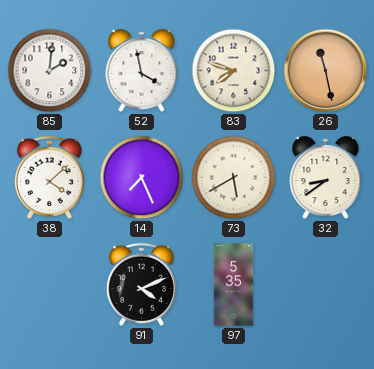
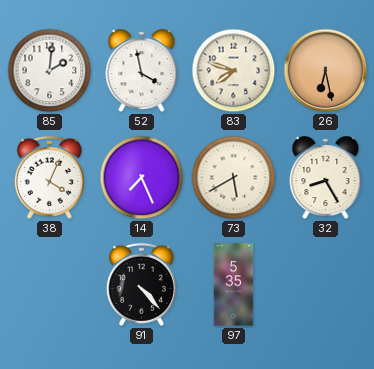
26: 11:28 -> 6:28 (326, 71)
38: 4:08 -> 4:04 (49, 177)
32: 8:39 -> 8:25 (326, 178)
91: 4:11 -> 4:23 (141, 284)
